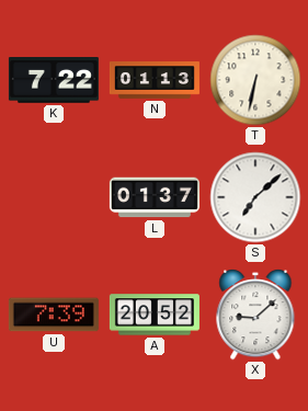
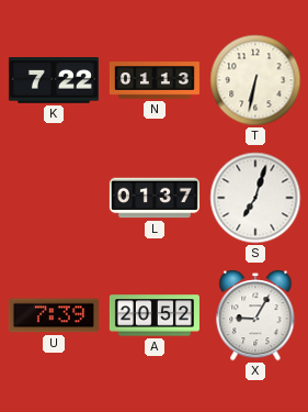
S: 7:08 -> 7:03 (255, 198)
X: 9:08 -> 9:05 (255, 316)
